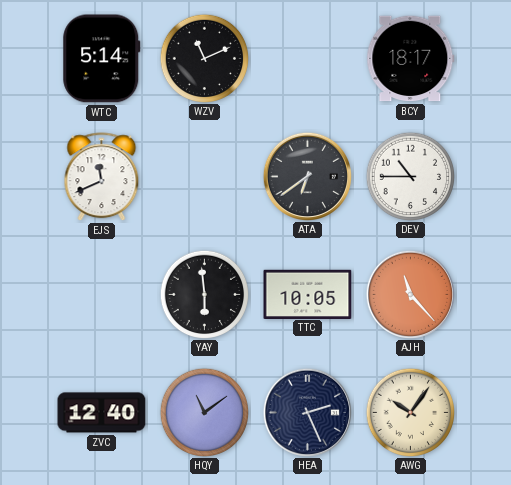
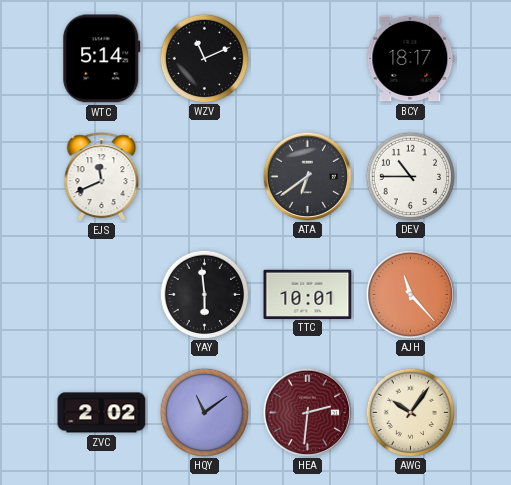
TTC: 10:05 -> 10:01 (308, 294)
ZVC: 12:40 -> 2:02 (102, 413)
HEA: 2:26 -> 2:31 (307, 412)
HEA dial: navy -> burgundy (307, 412)
